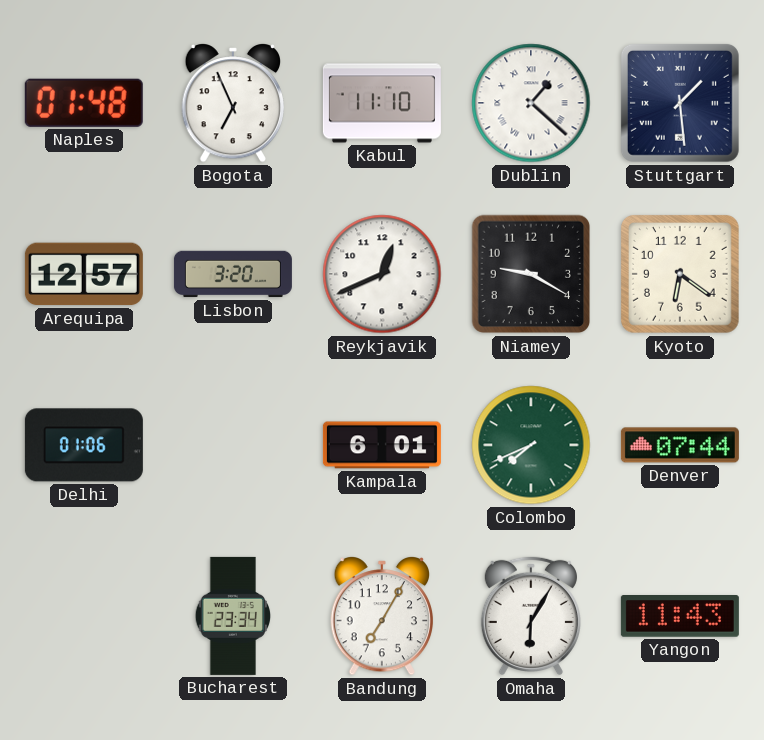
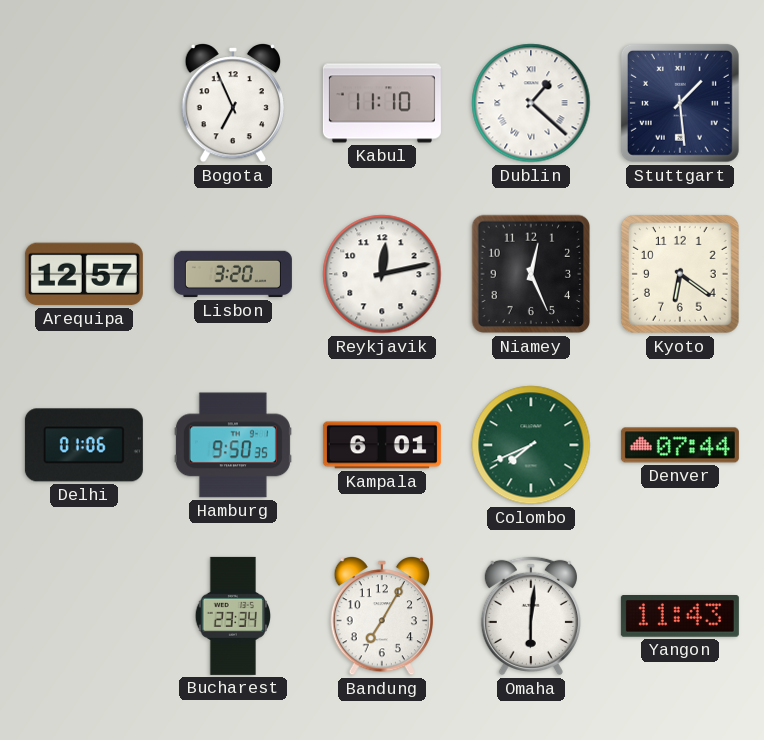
Naples: 01:48 -> none (84, 103)
Reykjavik: 12:41 -> 12:13 (382, 274)
Niamey: 9:20 -> 12:26 (531, 274)
Hamburg: none -> 9:50 (233, 445)
Omaha: 6:05 -> 6:01 (531, 616)
